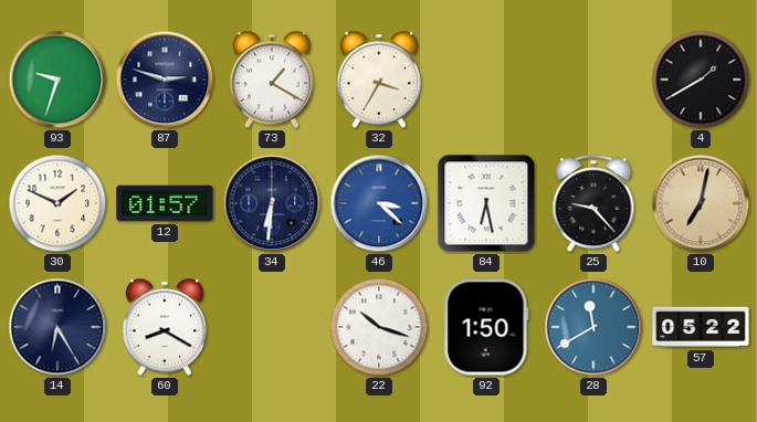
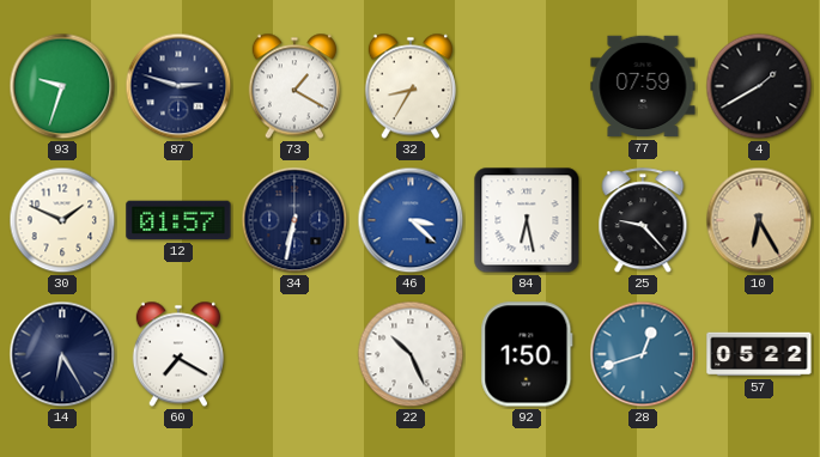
32: 3:35 -> 8:35 (409, 86)
77: none -> 07:59 (643, 86)
34: 6:31 -> 6:32 (294, 220)
10: 7:02 -> 6:25 (759, 220)
60: 8:20 -> 7:20 (177, 354)
22: 10:18 -> 10:26 (411, 354)
28: 11:40 -> 12:42 (643, 354)
